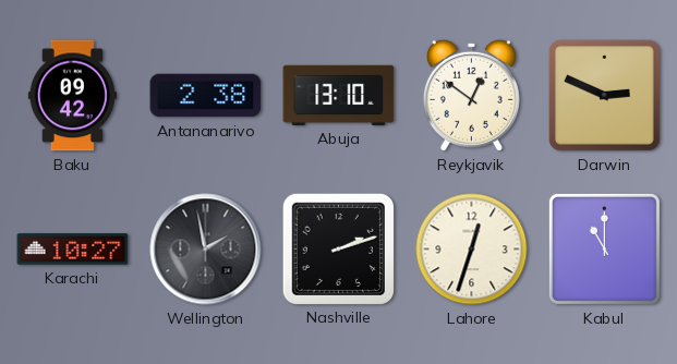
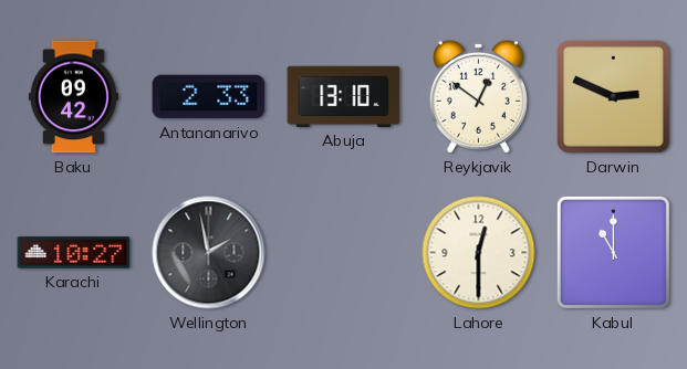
Antananarivo: 2:38 -> 2:33 (209, 97)
Nashville: 2:12 -> none (338, 248)
Lahore: 12:33 -> 12:30 (479, 253)
